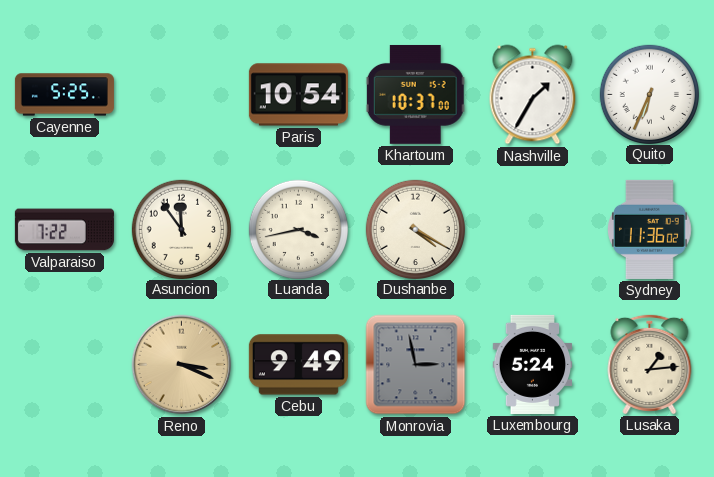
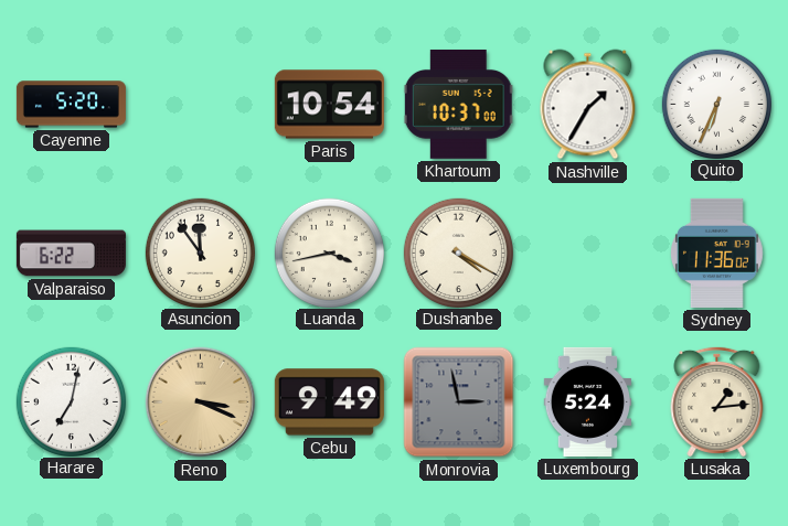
Cayenne: 5:25 -> 5:20 (71, 105)
Valparaiso: 7:22 -> 6:22 (71, 254)
Harare: none -> 7:02 (71, 401)
